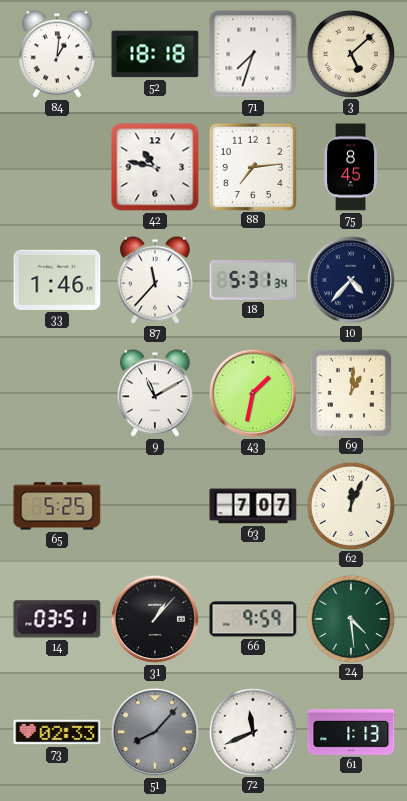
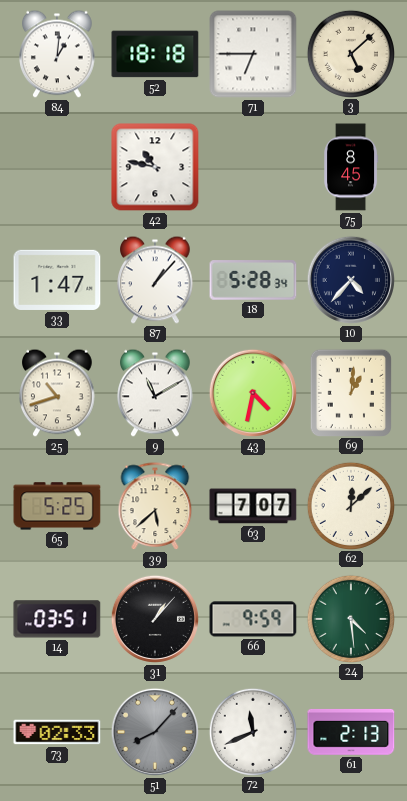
71: 7:33 -> 6:45 (253, 54)
88: 7:14 -> none (252, 166)
33: 1:46 -> 1:47 (57, 280)
87: 11:37 -> 1:07 (155, 280)
18: 5:31 -> 5:28 (253, 280)
25: none -> 10:42 (57, 393)
43: 1:32 -> 4:32 (253, 393)
39: none -> 5:38 (155, 507)
62: 12:04 -> 12:08 (350, 505)
61: 1:13 -> 2:13 (351, 732)
